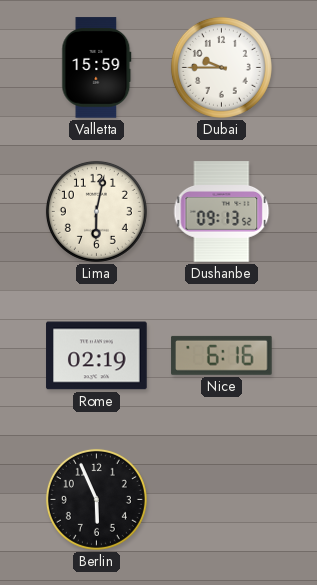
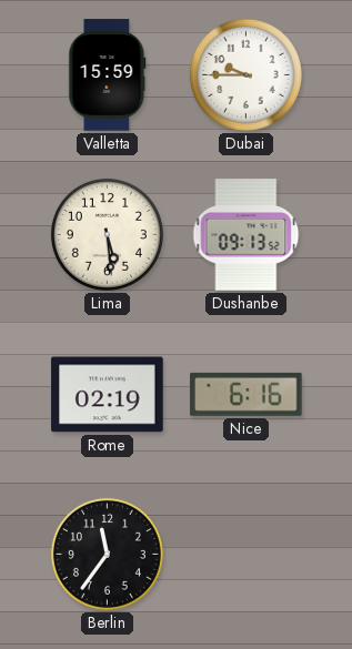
Lima: 6:02 -> 5:29 (107, 234)
Berlin: 5:56 -> 11:36 (107, 554)
